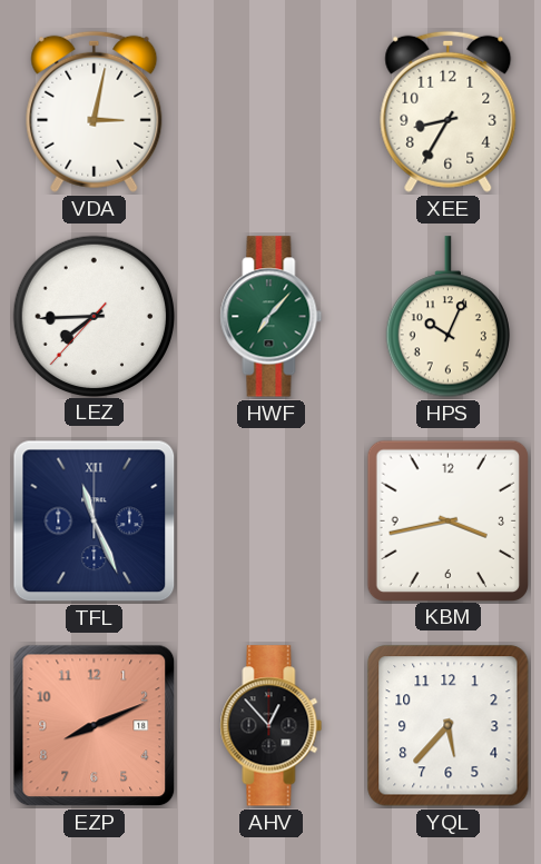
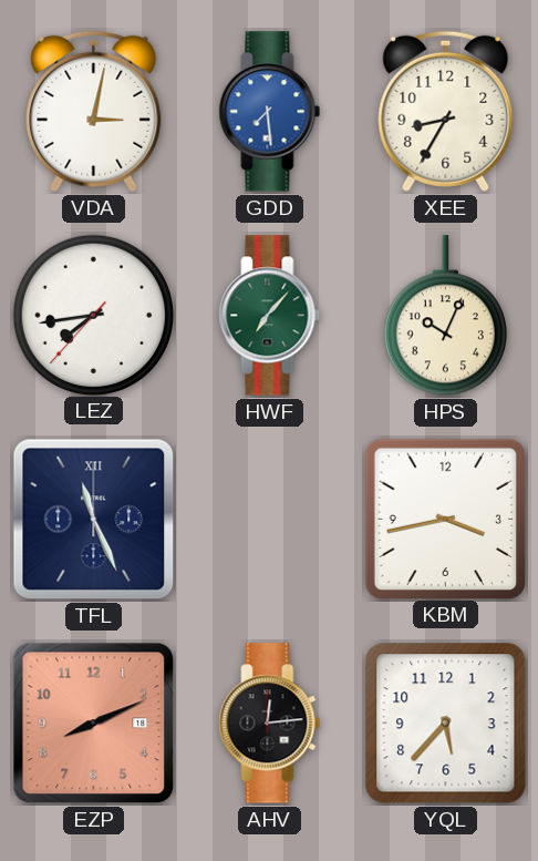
GDD: none -> 7:29 (270, 112)
LEZ: 7:44 -> 7:43 (93, 315)
AHV: 12:53 -> 12:14 (270, 724)
